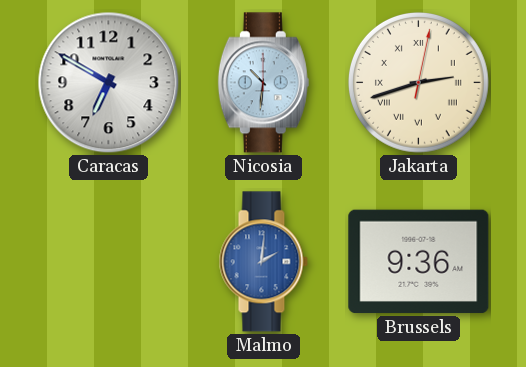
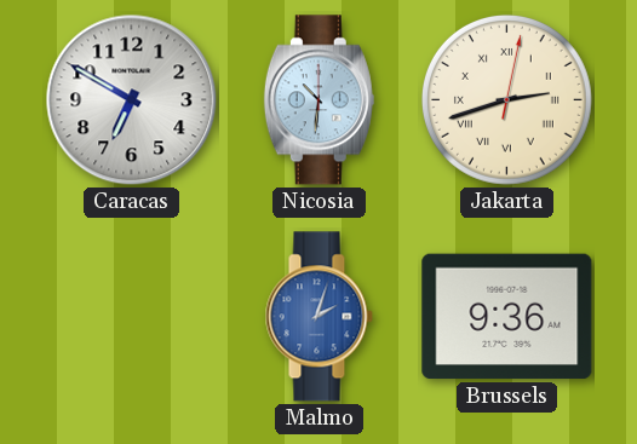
Malmo: 2:01 -> 2:03 (318, 317)
